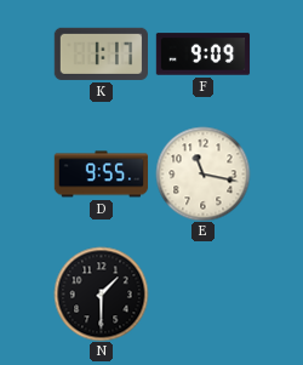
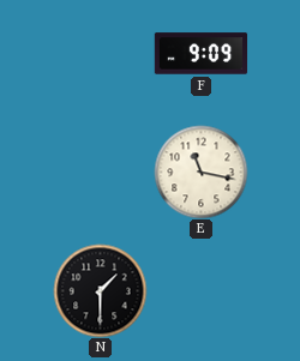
K: 1:17 -> none (101, 53)
D: 9:55 -> none (101, 175)
